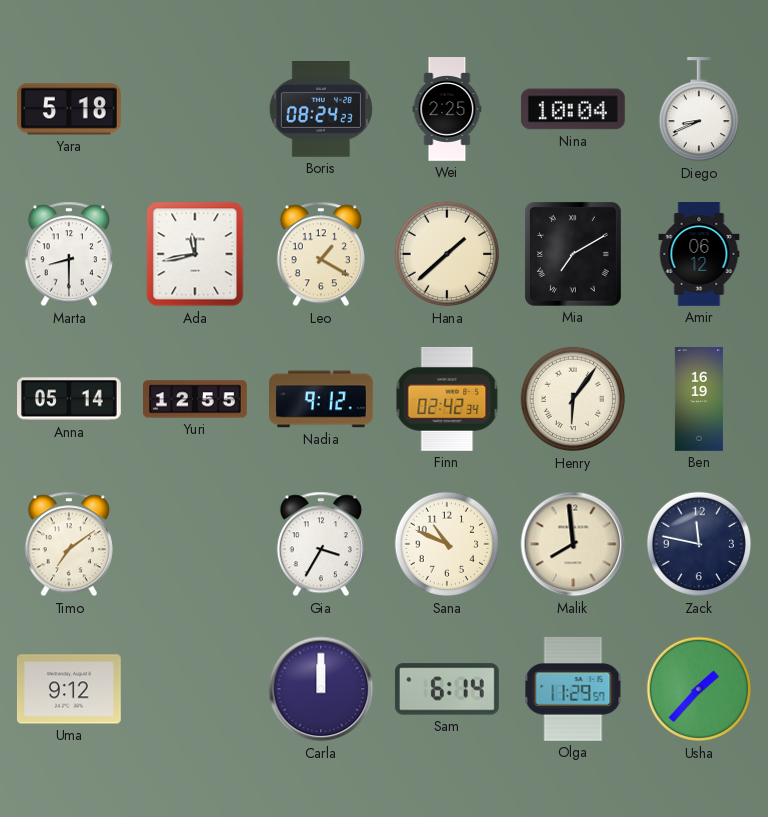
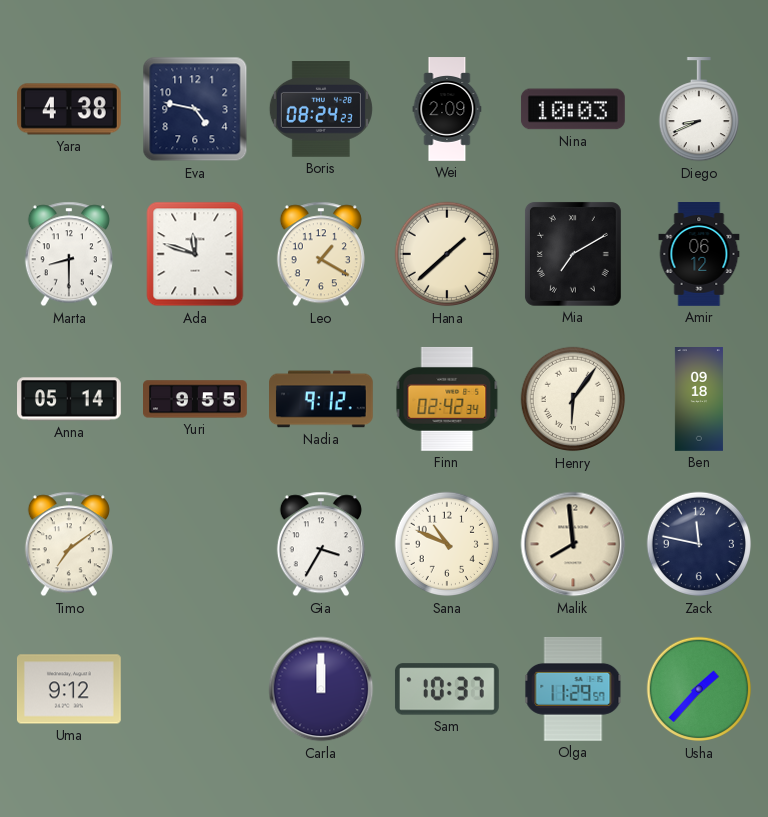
Yara: 5:18 -> 4:38 (70, 109)
Eva: none -> 4:47 (195, 109)
Wei: 2:25 -> 2:09 (447, 109)
Nina: 10:04 -> 10:03 (573, 109)
Ada: 11:43 -> 11:48 (195, 254)
Yuri: 12:55 -> 9:55 (196, 399)
Ben: 16:19 -> 09:18 (699, 399)
Sam: 6:14 -> 10:37 (447, 689)
